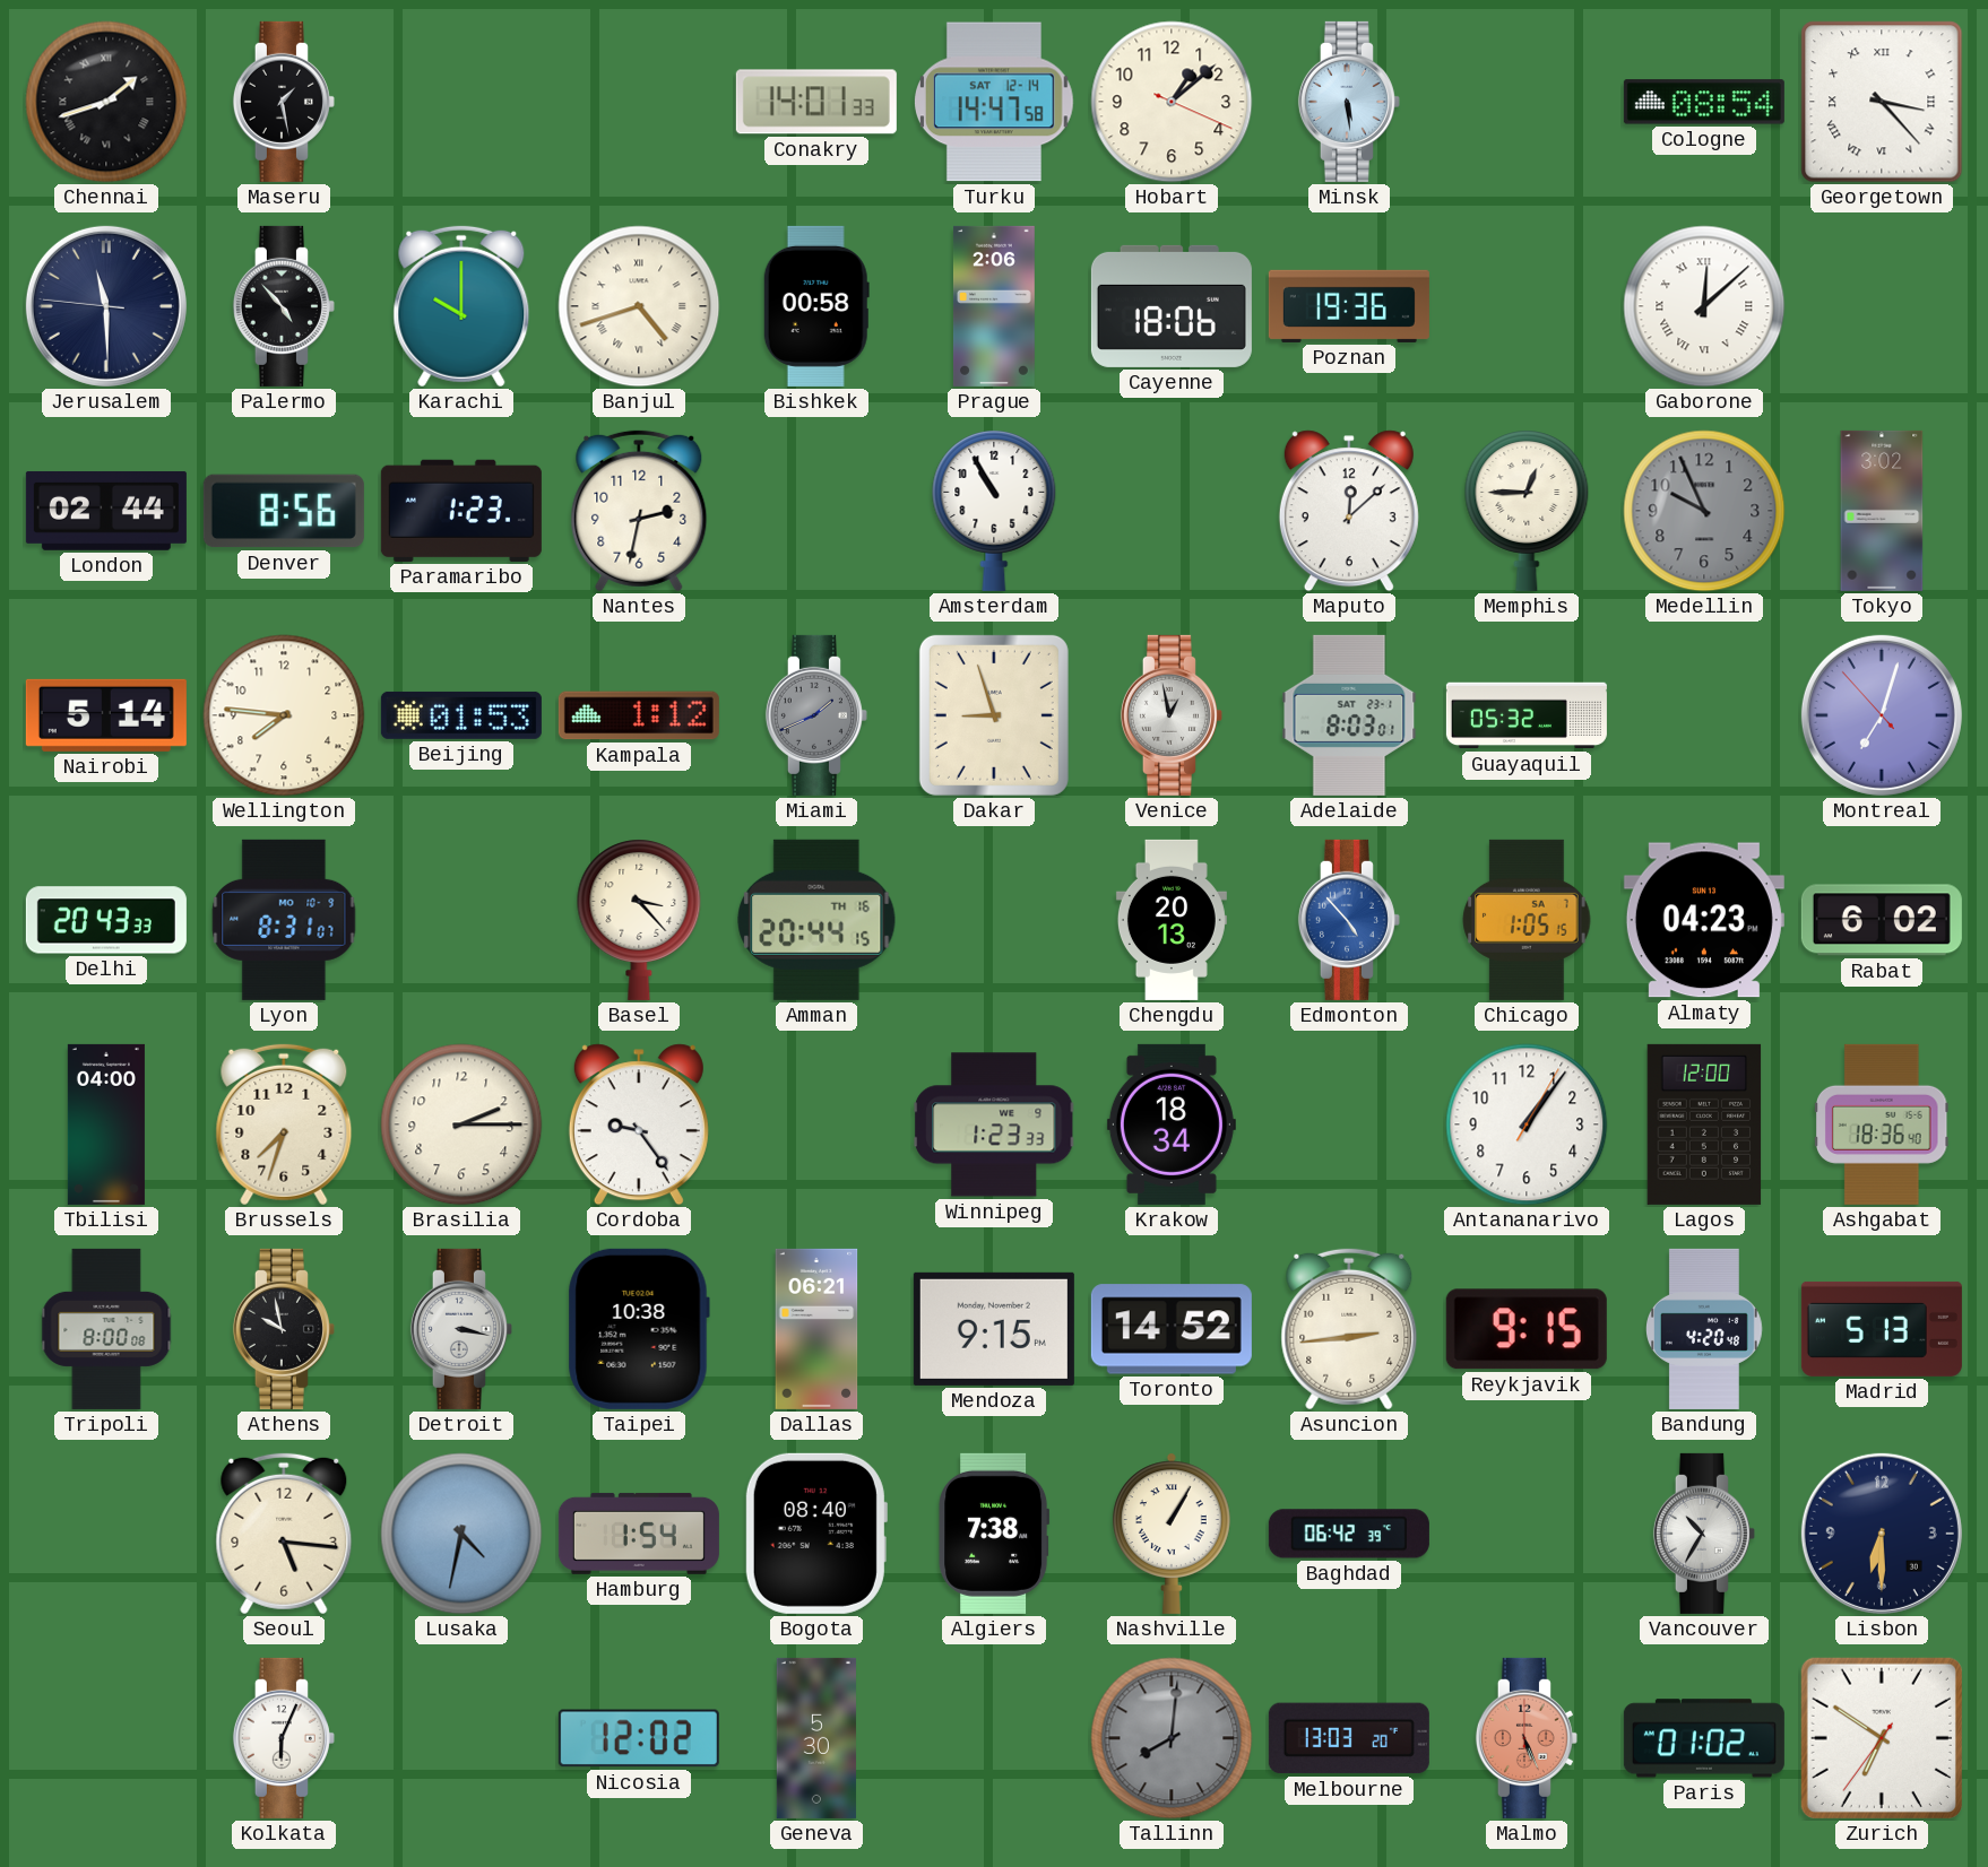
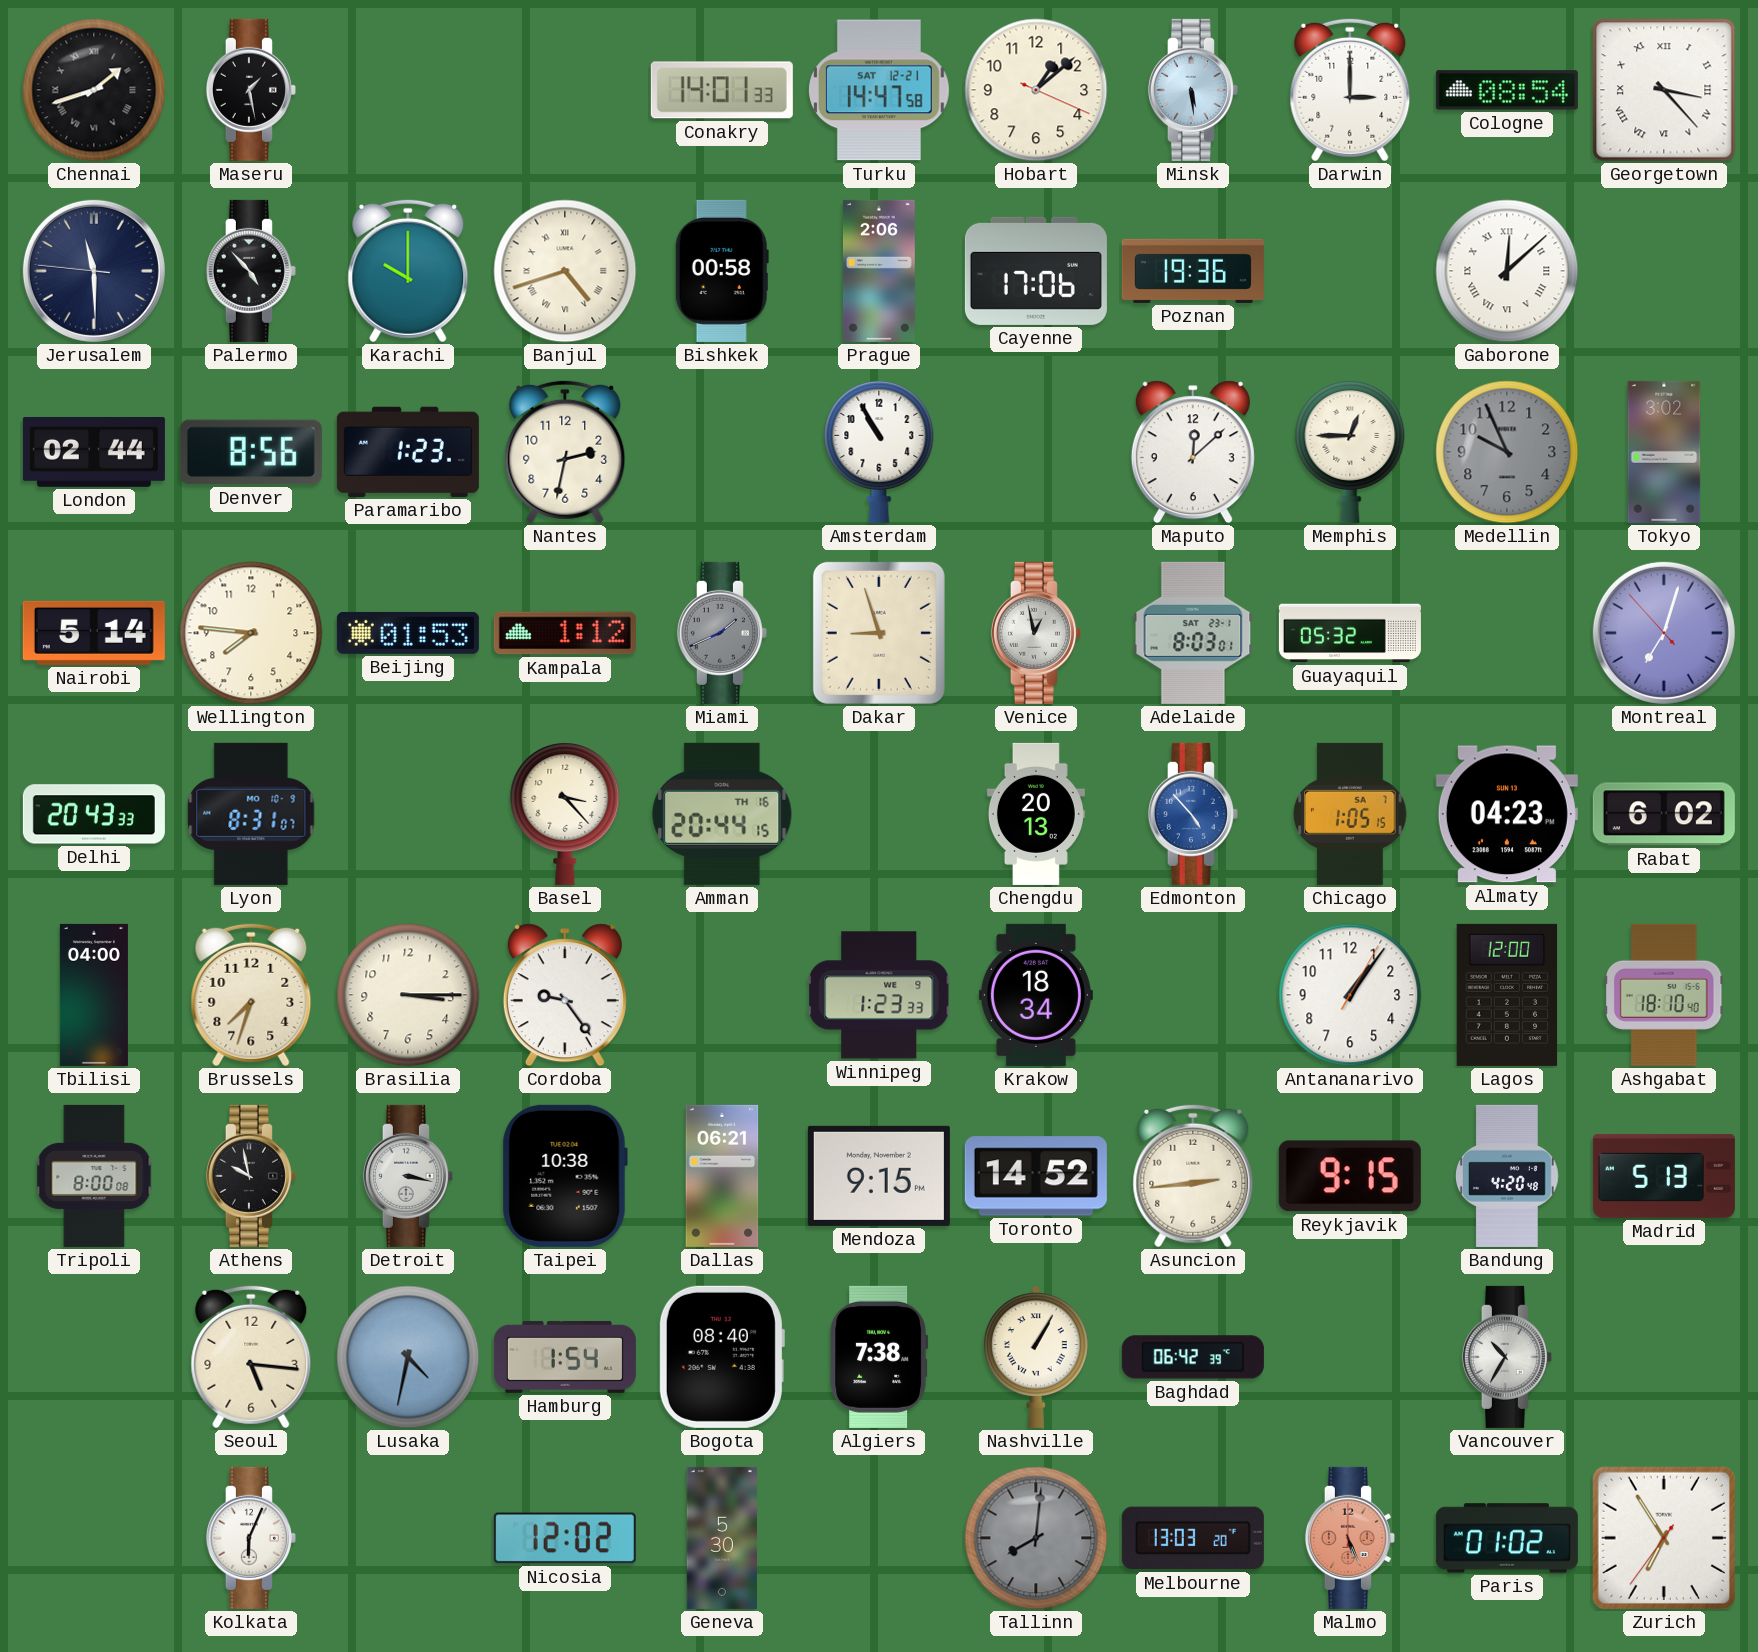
Turku date: SAT 12-14 -> SAT 12-21 (879, 90)
Darwin: none -> 3:00 (1350, 90)
Cayenne: 18:06 -> 17:06 (1036, 271)
Brasilia: 2:15 -> 3:15 (408, 995)
Ashgabat: 18:36 -> 18:10 (1664, 995)
Lisbon: 6:30 -> none (1882, 1534)
Zurich: 6:50 -> 6:54 (1664, 1538)
